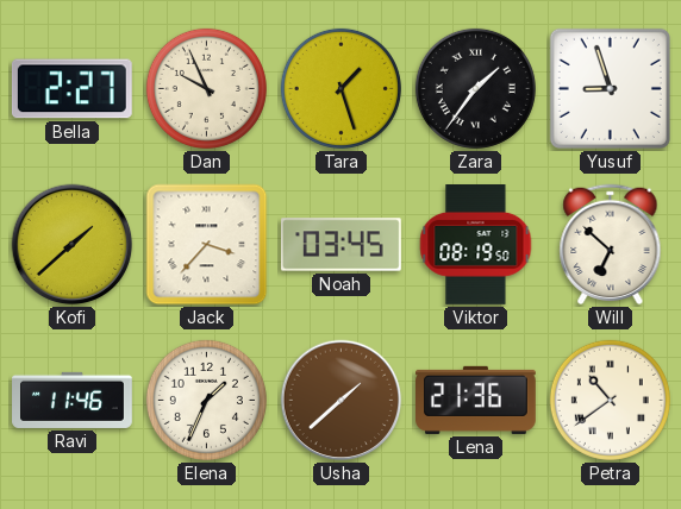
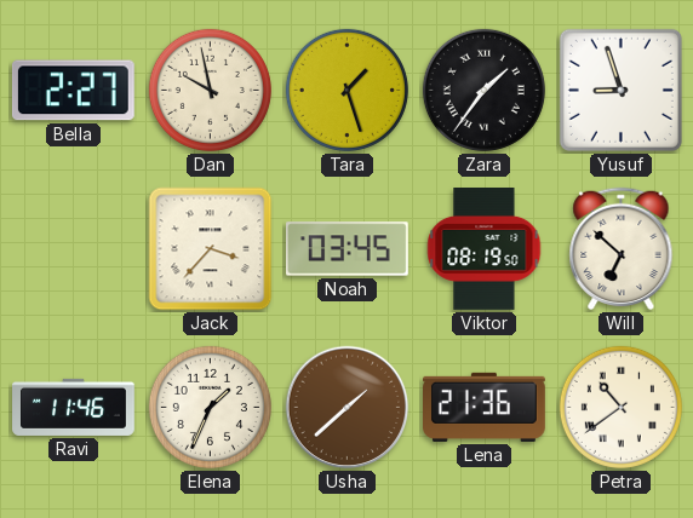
Dan: 9:56 -> 9:58 (210, 90)
Kofi: 1:38 -> none (73, 245)
